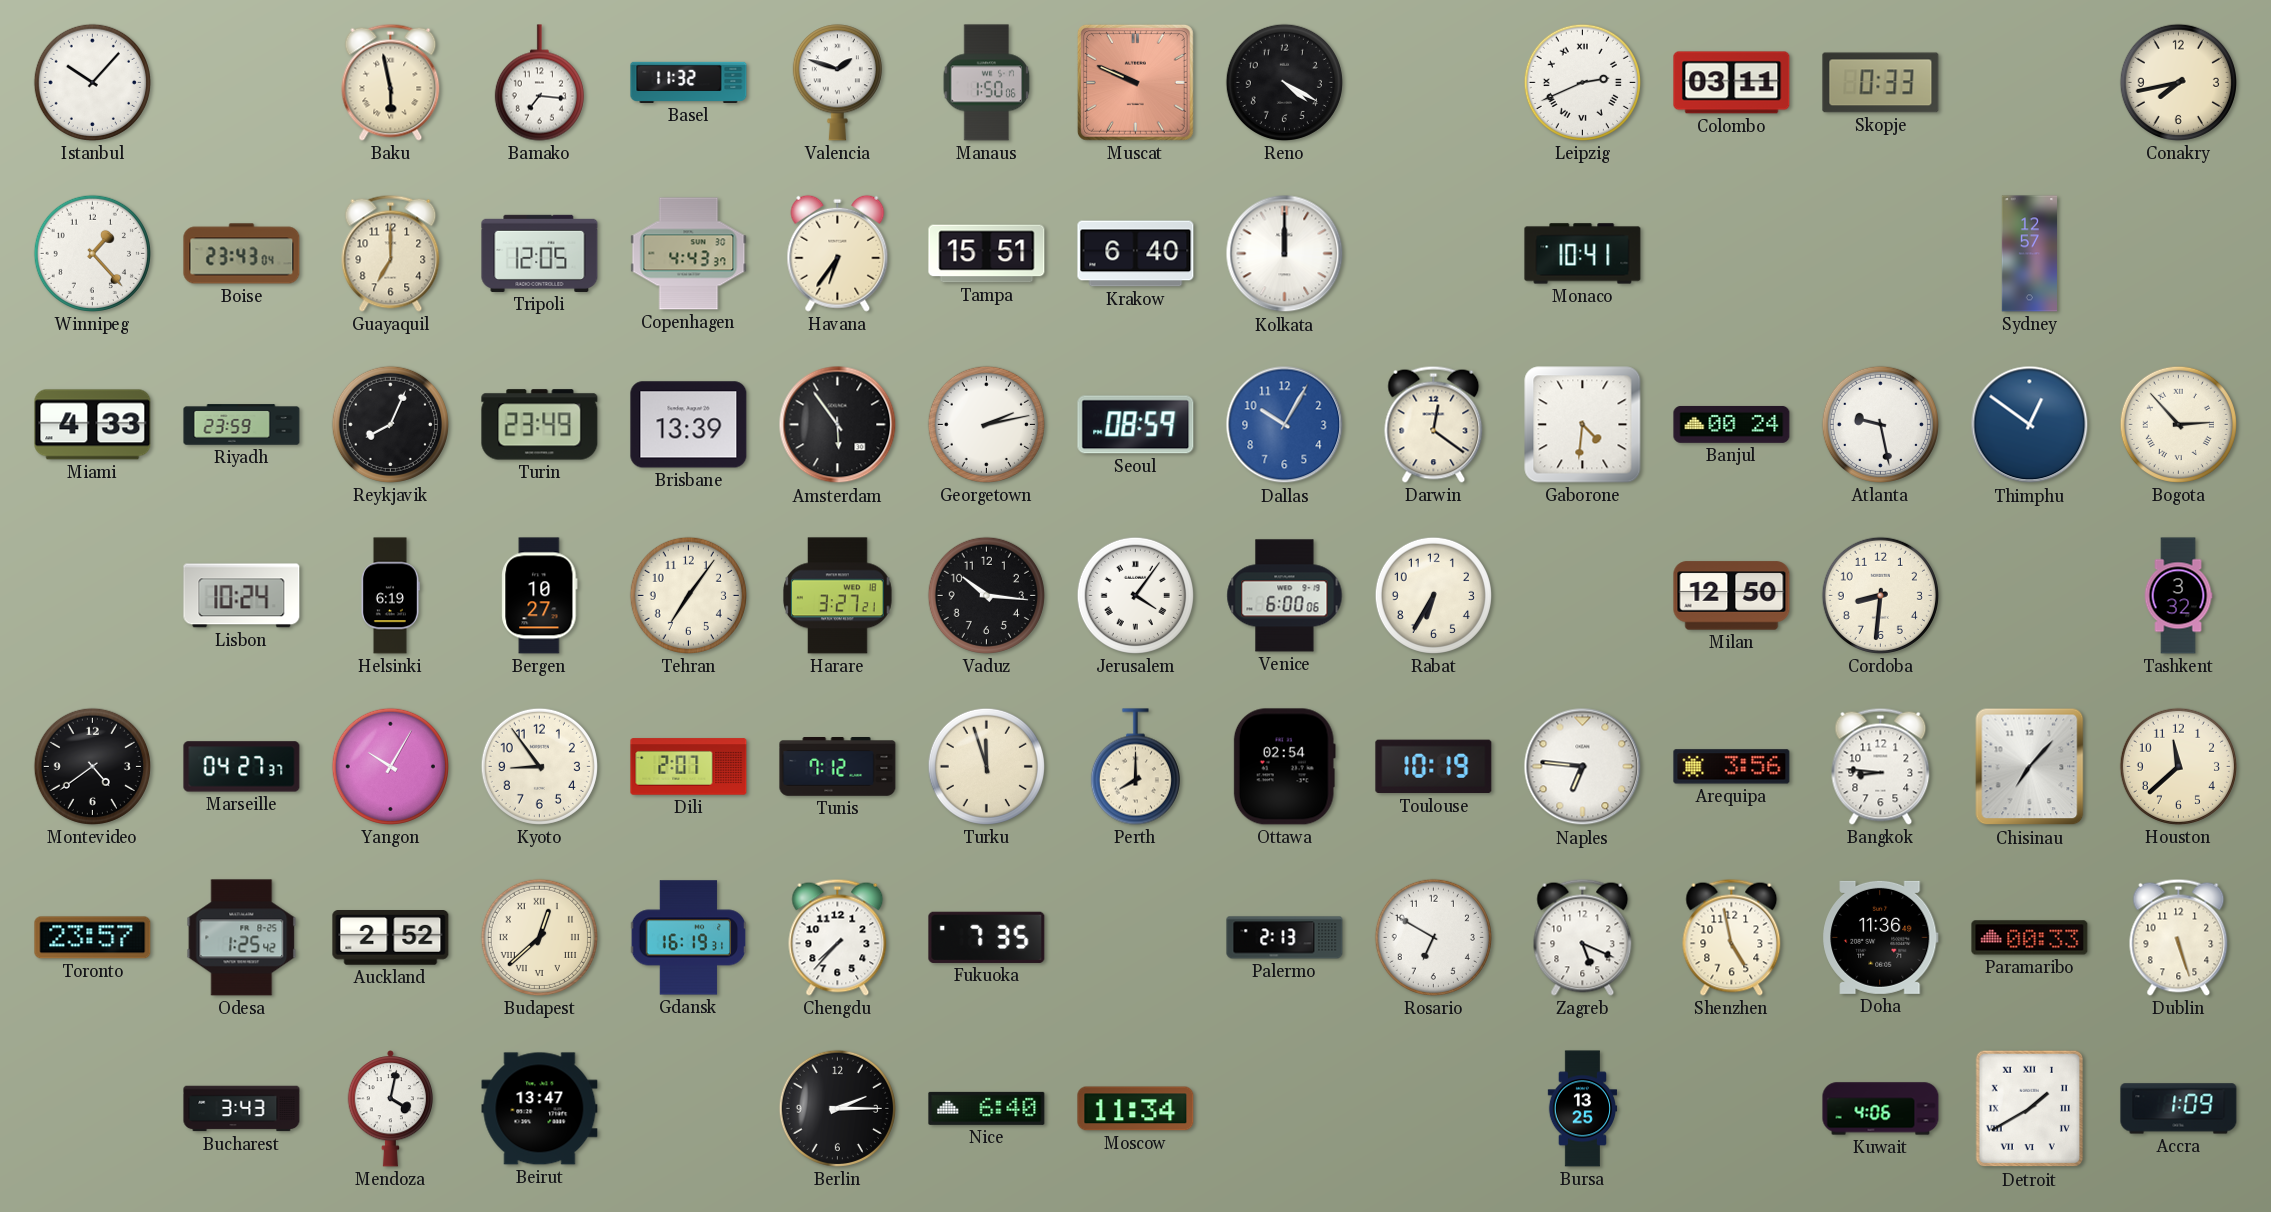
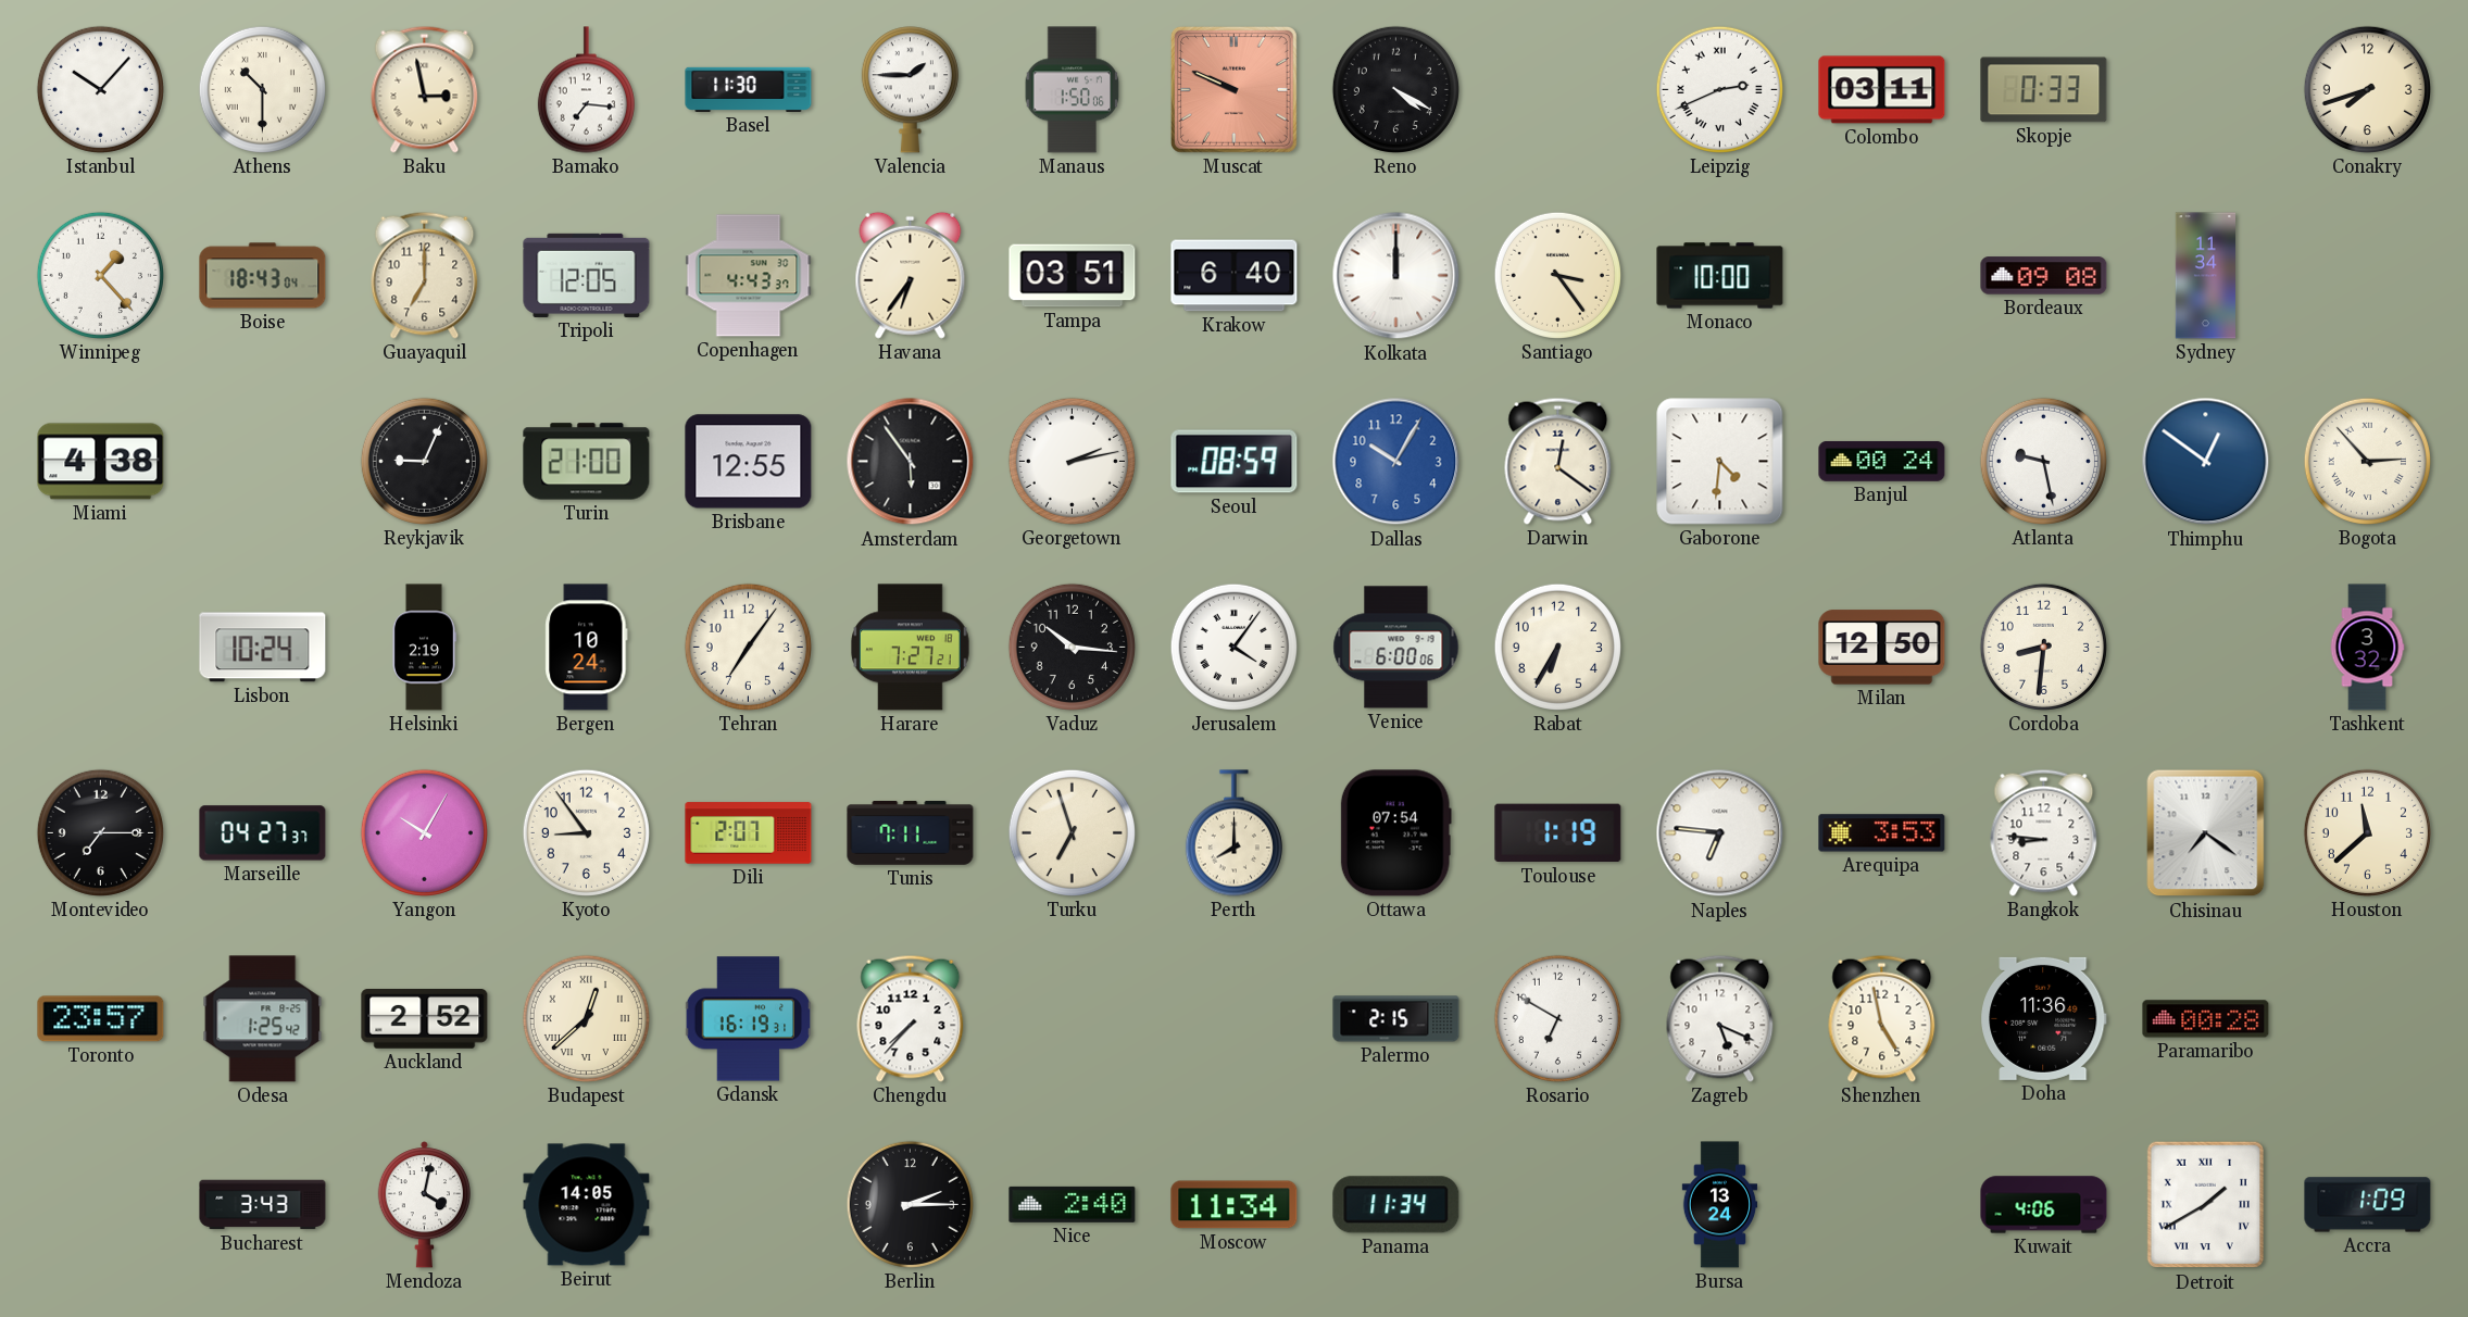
Athens: none -> 10:30 (262, 89)
Baku: 5:58 -> 2:58 (425, 89)
Basel: 11:32 -> 11:30 (749, 89)
Valencia: 1:48 -> 1:45 (910, 90)
Conakry: 7:43 -> 7:42 (2367, 89)
Boise: 23:43 -> 18:43 (263, 276)
Tampa: 15:51 -> 03:51 (1073, 276)
Santiago: none -> 3:24 (1557, 275)
Monaco: 10:41 -> 10:00 (1720, 276)
Bordeaux: none -> 09:08 (2044, 276)
Sydney: 12:57 -> 11:34 (2206, 276)
Miami: 4:33 -> 4:38 (101, 462)
Riyadh: 23:59 -> none (242, 425)
Reykjavik: 8:04 -> 9:04 (424, 461)
Turin: 23:49 -> 21:00 (587, 462)
Brisbane: 13:39 -> 12:55 (749, 462)
Helsinki: 6:19 -> 2:19 (424, 648)
Bergen: 10:27 -> 10:24 (587, 648)
Harare: 3:27 -> 7:27 (911, 648)
Montevideo: 4:39 -> 7:15 (100, 832)
Tunis: 7:12 -> 7:11 (911, 833)
Turku: 11:57 -> 6:57 (1072, 832)
Ottawa: 02:54 -> 07:54 (1395, 833)
Toulouse: 10:19 -> 1:19 (1558, 833)
Arequipa: 3:56 -> 3:53 (1882, 833)
Chisinau: 7:07 -> 7:21 (2206, 833)
Fukuoka: 7:35 -> none (987, 937)
Palermo: 2:13 -> 2:15 (1396, 1019)
Paramaribo: 00:33 -> 00:28 (2206, 1019)
Dublin: 5:27 -> none (2179, 937)
Beirut: 13:47 -> 14:05 (587, 1205)
Nice: 6:40 -> 2:40 (1073, 1204)
Panama: none -> 11:34 (1396, 1205)
Bursa: 13:25 -> 13:24 (1720, 1205)
